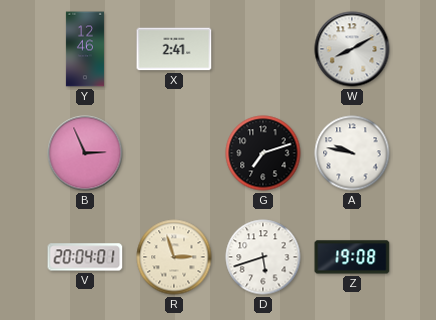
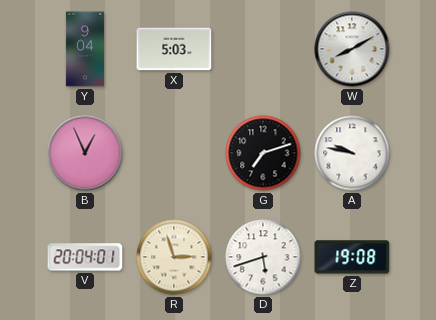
Y: 12:46 -> 9:04 (85, 49)
X: 2:41 -> 5:03 (174, 49)
B: 2:56 -> 12:56 (85, 153)
